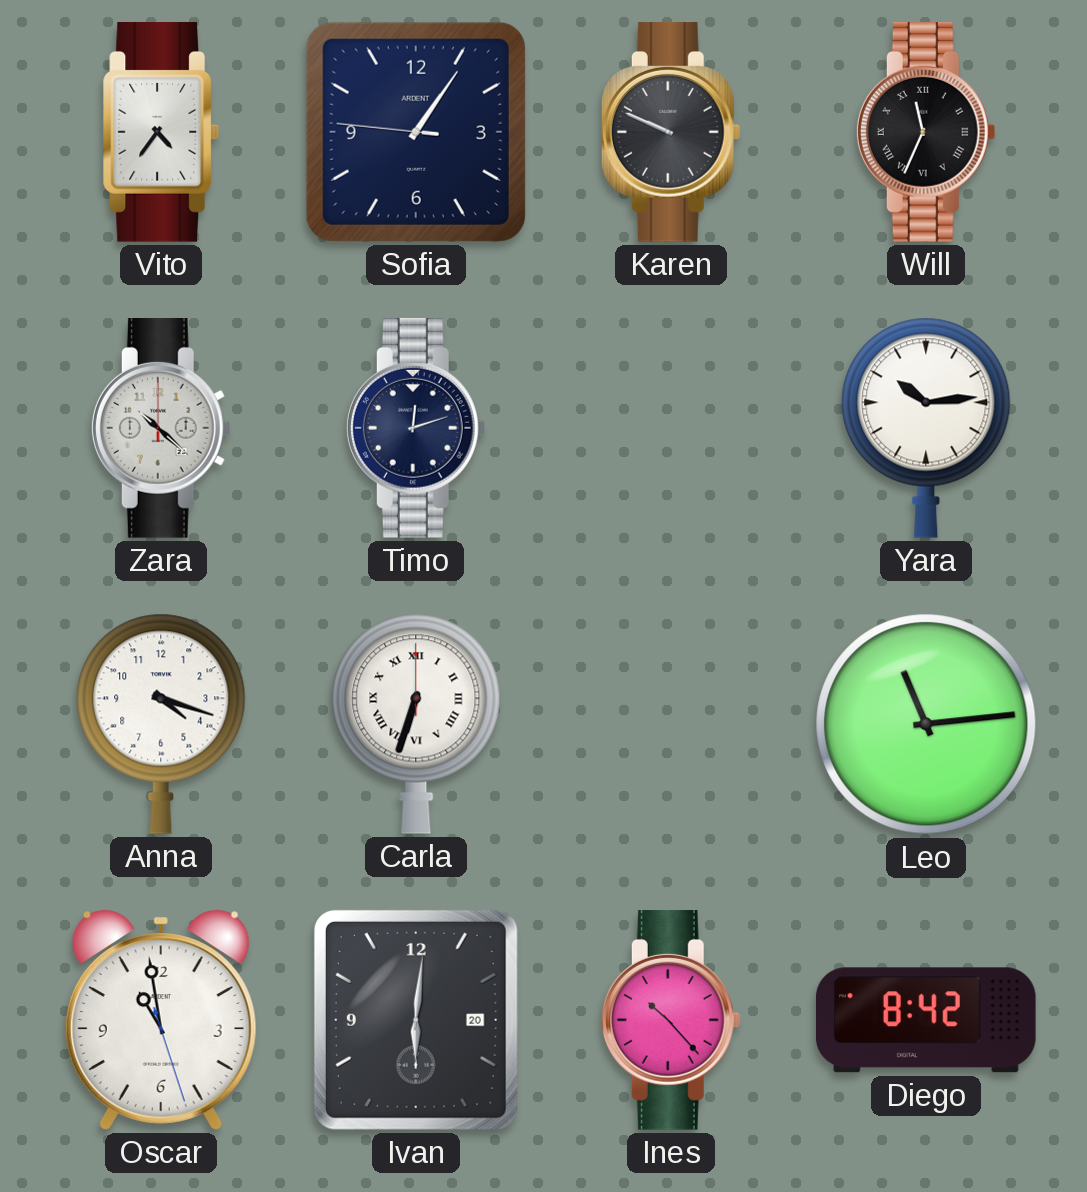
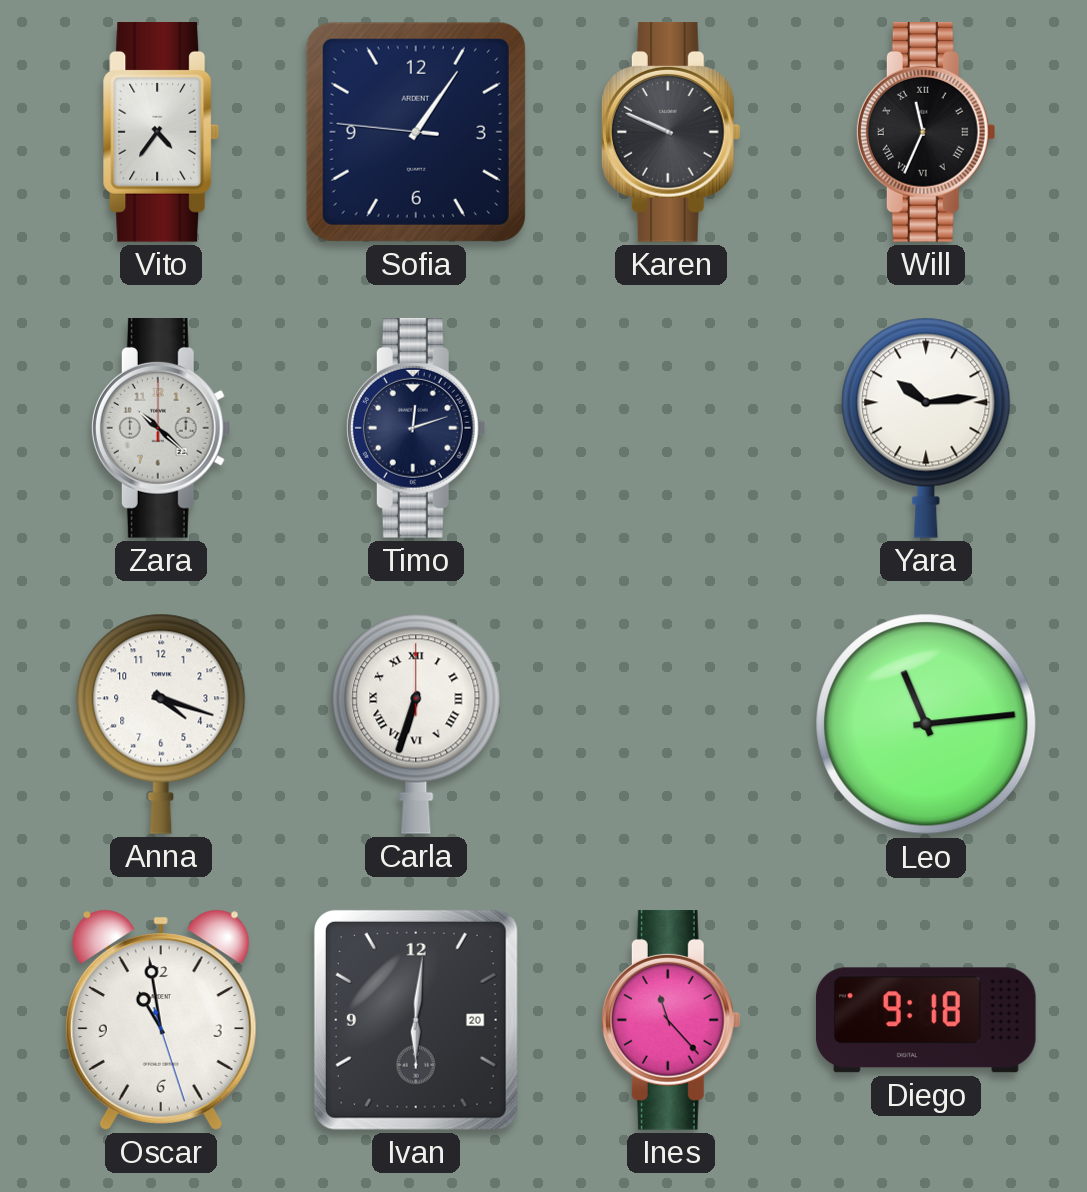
Ines: 10:23 -> 11:23 (671, 1021)
Diego: 8:42 -> 9:18 (926, 1020)
